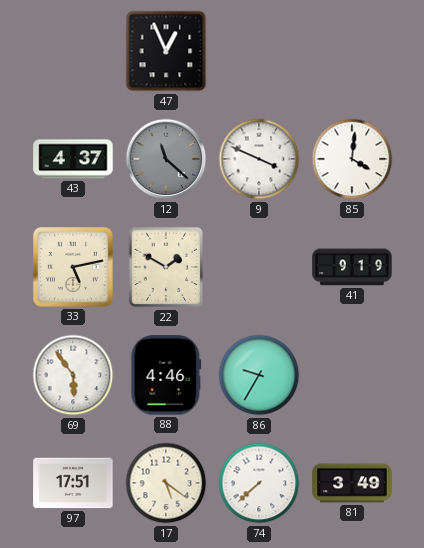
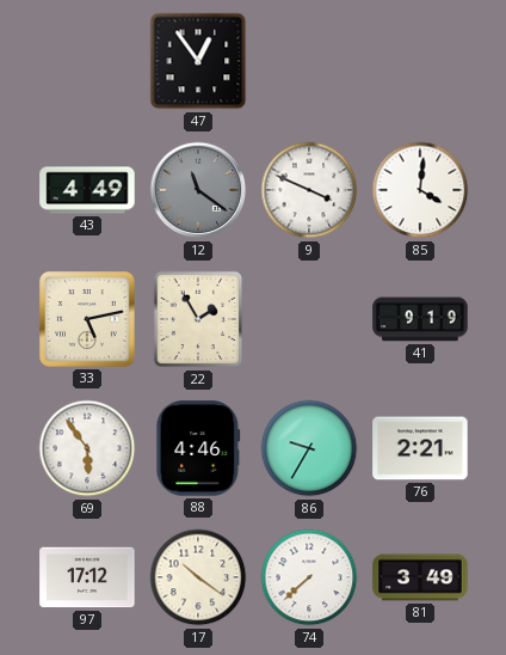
47: 12:56 -> 12:54 (198, 61)
43: 4:37 -> 4:49 (87, 190)
12: 11:22 -> 11:21 (198, 190)
22: 1:50 -> 1:55 (198, 319)
76: none -> 2:21 (420, 448)
97: 17:51 -> 17:12 (87, 577)
17: 5:21 -> 10:21 (198, 577)
